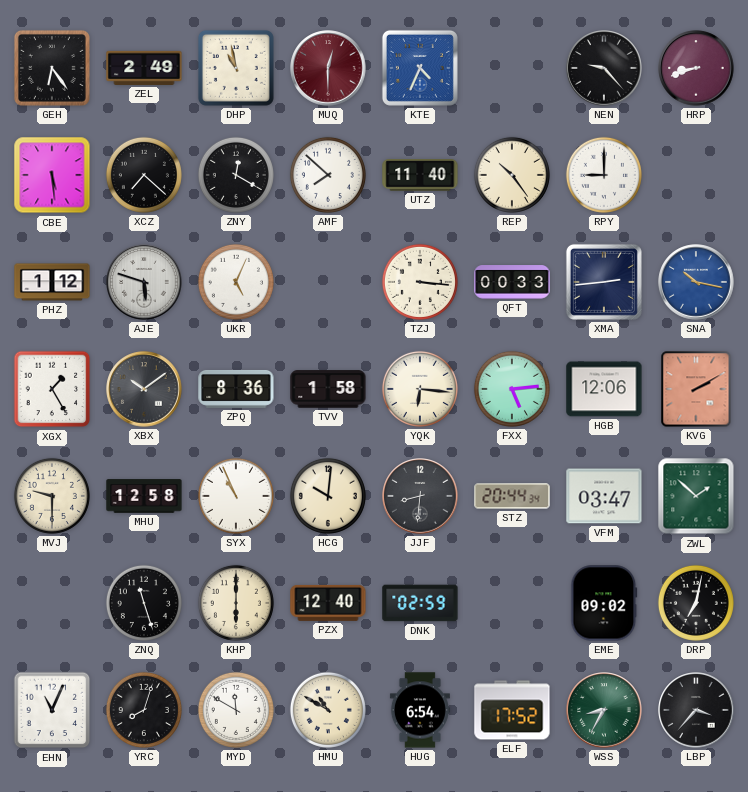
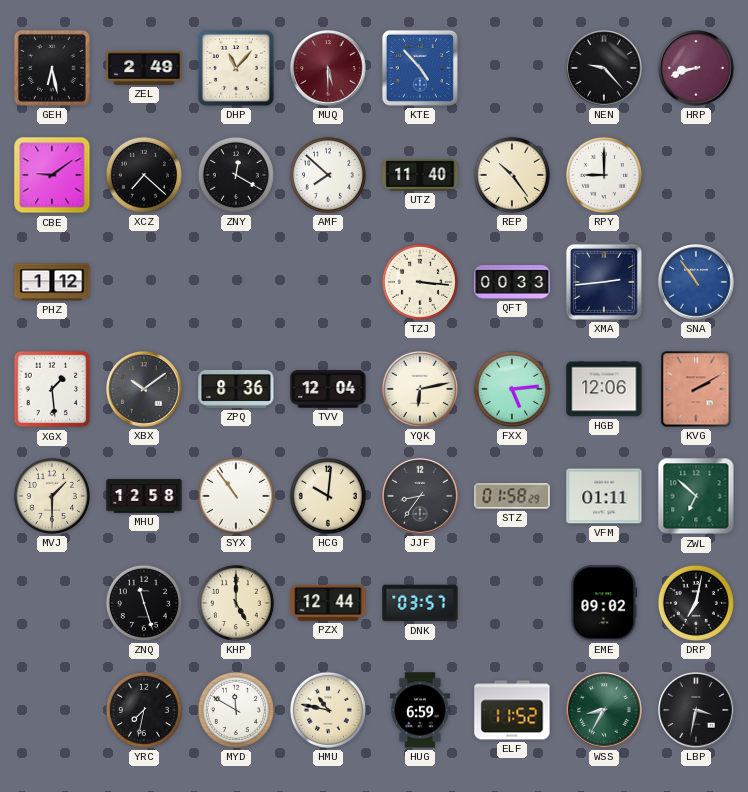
GEH: 6:24 -> 6:28 (52, 68)
DHP: 10:58 -> 11:07 (236, 68)
MUQ: 12:30 -> 5:30 (328, 68)
KTE: 4:34 -> 4:53 (420, 68)
CBE: 5:29 -> 9:09 (52, 175)
AJE: 5:48 -> none (144, 282)
UKR: 5:04 -> none (236, 282)
SNA: 10:17 -> 10:54 (696, 282)
XGX: 1:25 -> 1:29 (52, 389)
TVV: 1:58 -> 12:04 (328, 389)
YQK: 6:16 -> 6:13 (420, 389)
MVJ: 9:30 -> 1:30 (52, 496)
SYX: 10:56 -> 10:54 (236, 496)
JJF: 8:31 -> 8:36 (420, 496)
STZ: 20:44 -> 01:58 (512, 496)
VFM: 03:47 -> 01:11 (604, 496)
ZWL: 1:52 -> 6:52 (696, 496)
KHP: 6:00 -> 5:00 (236, 603)
PZX: 12:40 -> 12:44 (328, 603)
DNK: 02:59 -> 03:57 (420, 603)
EHN: 11:04 -> none (52, 710)
YRC: 8:03 -> 7:32 (144, 710)
HMU: 10:50 -> 10:47 (328, 710)
HUG: 6:54 -> 6:59 (420, 710)
ELF: 17:52 -> 11:52 (512, 710)
LBP: 3:37 -> 3:32 (696, 710)
